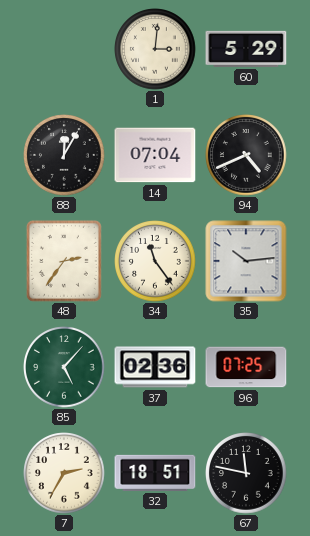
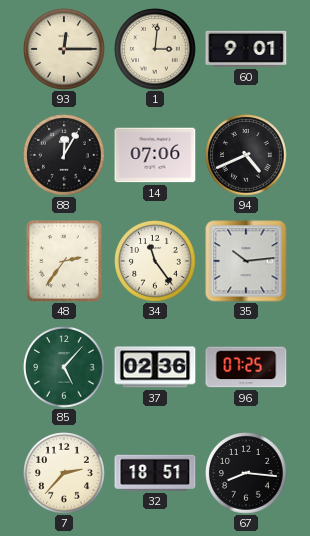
93: none -> 12:15 (64, 49)
60: 5:29 -> 9:01 (246, 49)
14: 07:04 -> 07:06 (155, 155)
7: 2:35 -> 2:37 (64, 473)
67: 11:47 -> 8:16 (246, 473)
